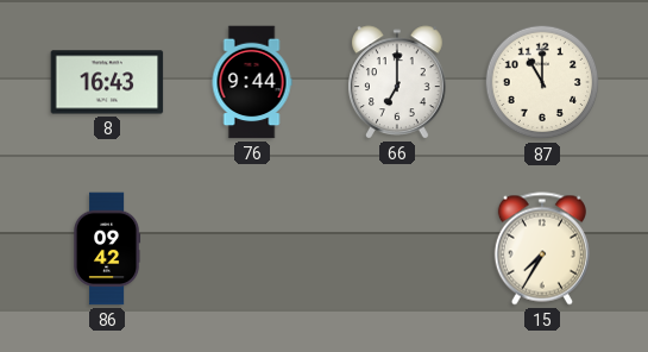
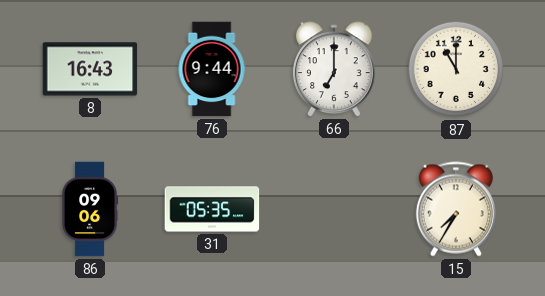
86: 09:42 -> 09:06 (91, 209)
31: none -> 05:35 (212, 209)
